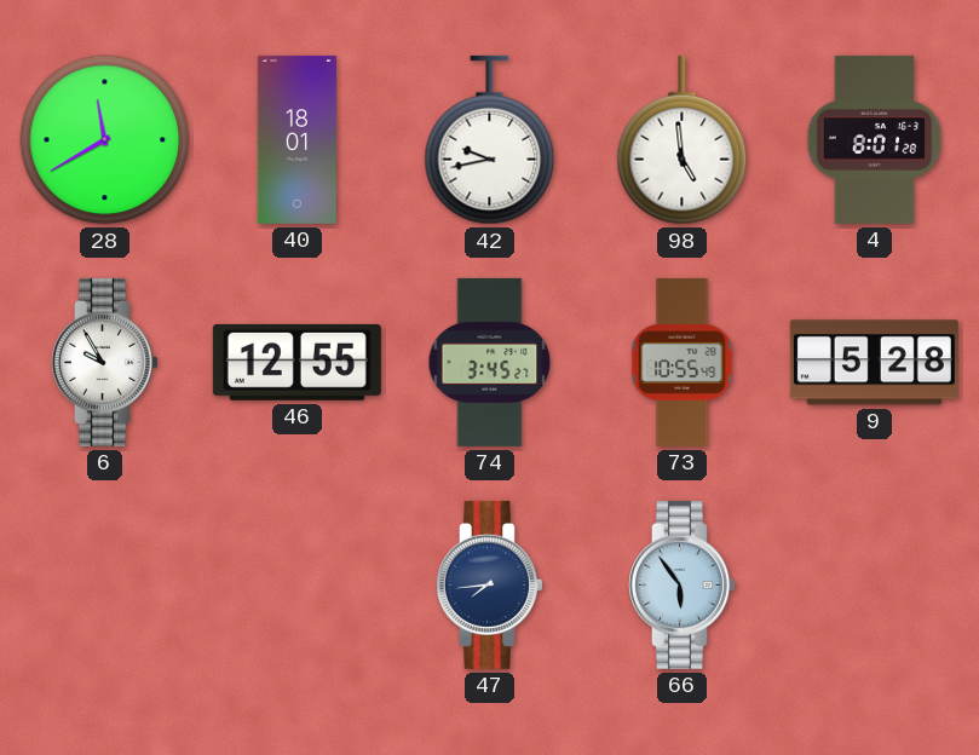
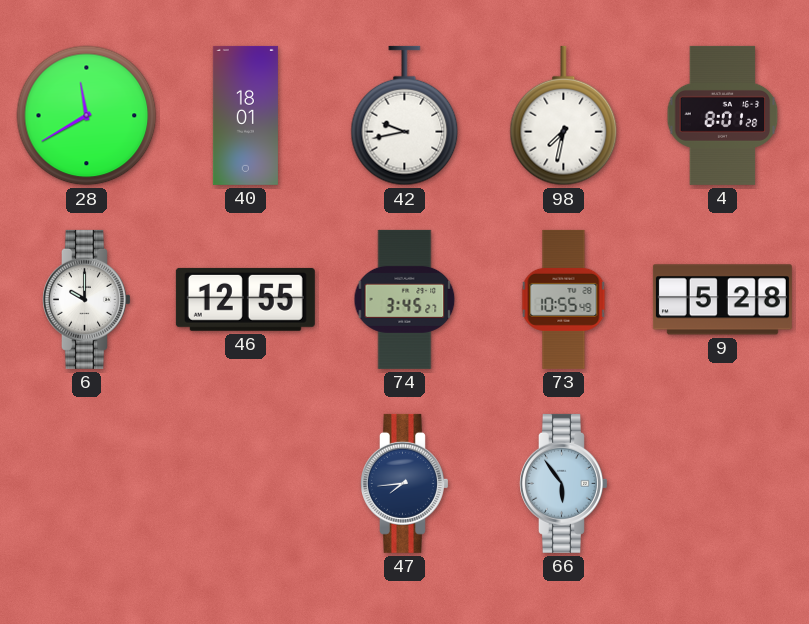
98: 4:59 -> 7:32 (564, 116)
6: 9:55 -> 10:00 (87, 299)
